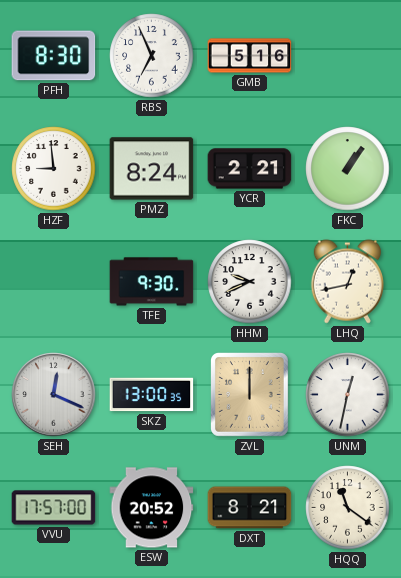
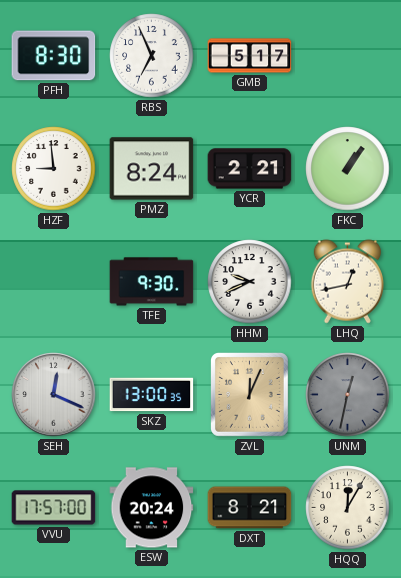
GMB: 5:16 -> 5:17 (250, 56)
ZVL: 12:00 -> 12:04 (250, 395)
UNM dial: white -> grey (348, 395)
ESW: 20:52 -> 20:24 (152, 508)
HQQ: 11:21 -> 12:05 (348, 508)
